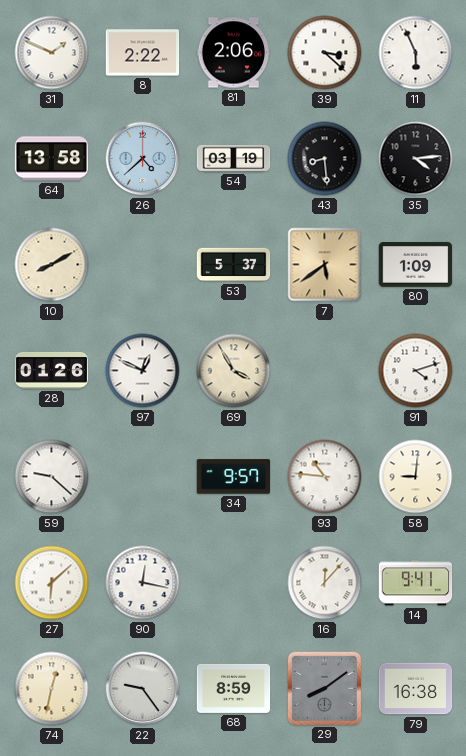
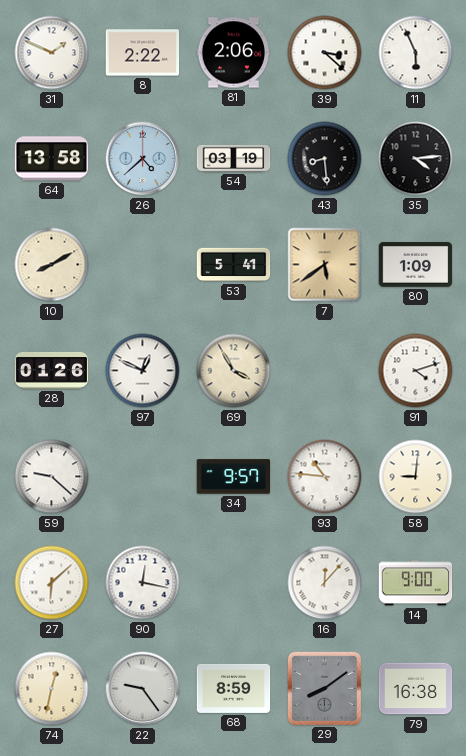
53: 5:37 -> 5:41 (234, 265)
14: 9:41 -> 9:00 (416, 583)
